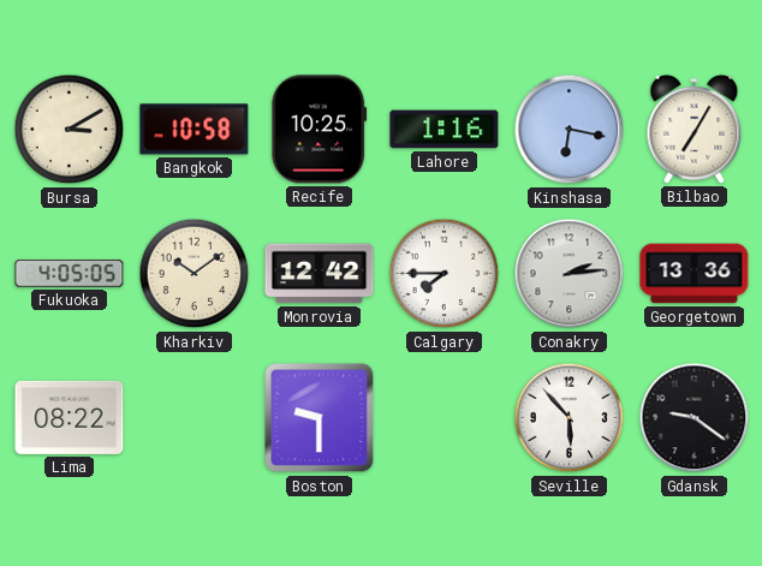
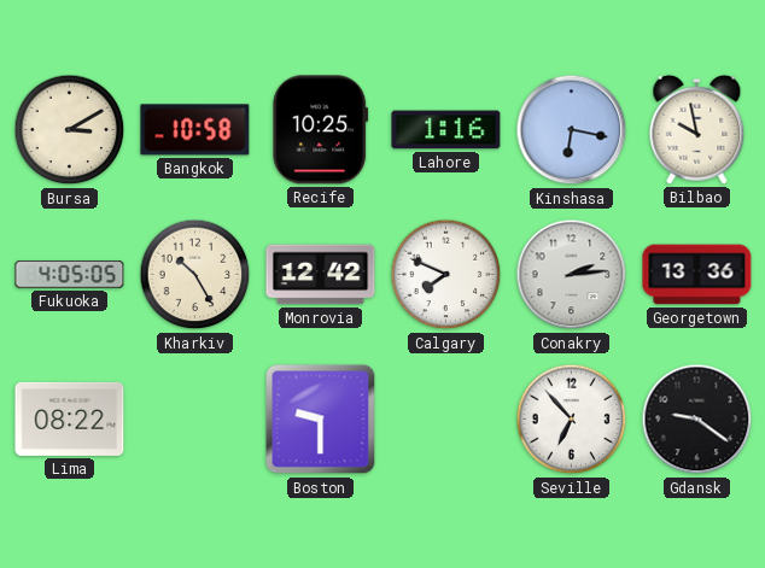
Bilbao: 7:05 -> 9:58 (697, 129)
Kharkiv: 10:09 -> 10:25 (195, 275)
Calgary: 7:45 -> 7:49 (446, 275)
Seville: 5:53 -> 6:53 (572, 420)
